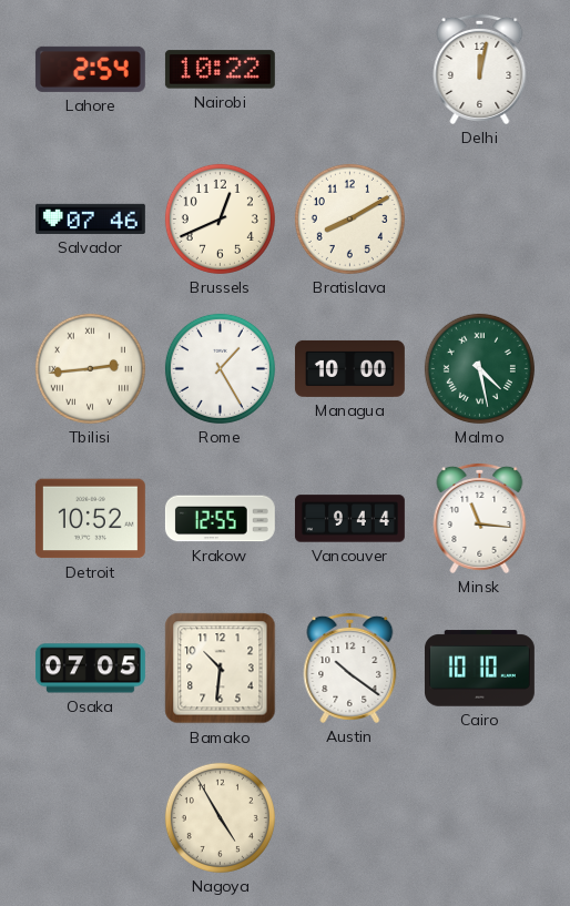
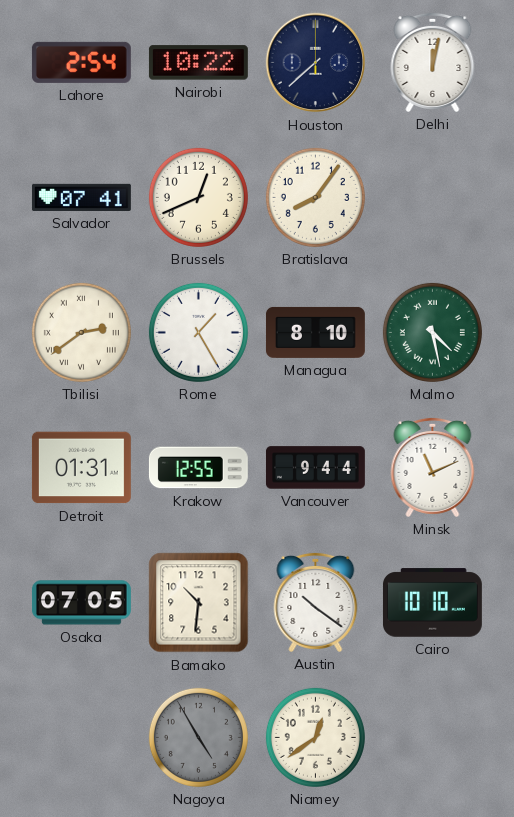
Houston: none -> 7:38 (316, 63)
Salvador: 07:46 -> 07:41 (81, 197)
Bratislava: 8:10 -> 8:06 (315, 197)
Tbilisi: 2:44 -> 2:39 (81, 332)
Managua: 10:00 -> 8:10 (315, 332)
Detroit: 10:52 -> 01:31 (81, 468)
Minsk: 11:16 -> 11:11 (433, 467)
Nagoya dial: cream -> grey (198, 737)
Niamey: none -> 12:39 (315, 737)
